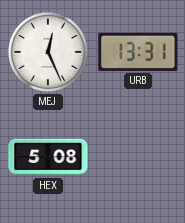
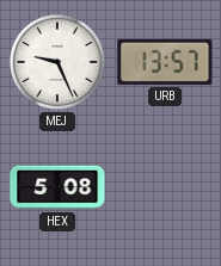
MEJ: 12:26 -> 9:26 (57, 62)
URB: 13:31 -> 13:57 (165, 62)
